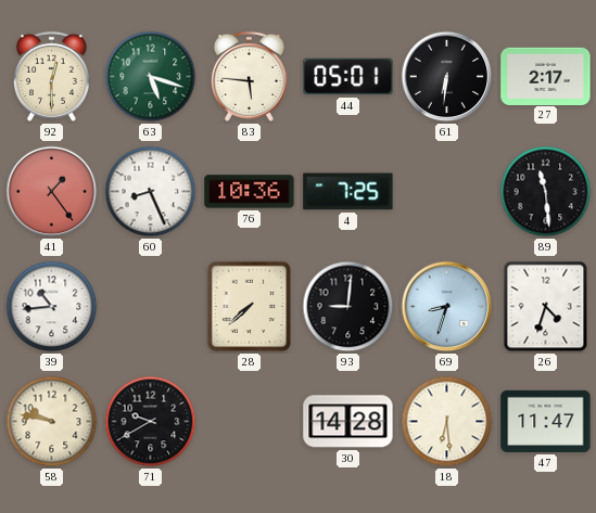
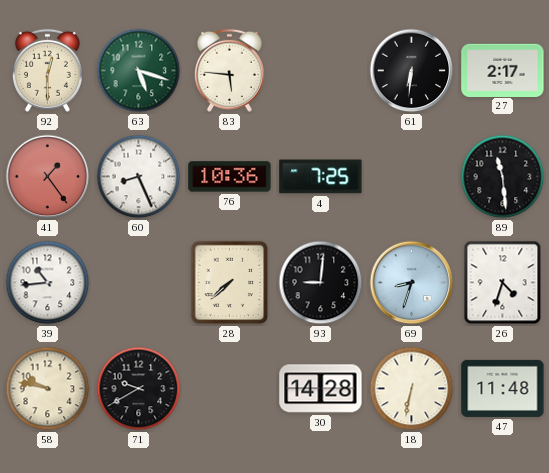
44: 05:01 -> none (348, 77)
18: 6:29 -> 6:32 (412, 389)
47: 11:47 -> 11:48 (503, 388)
